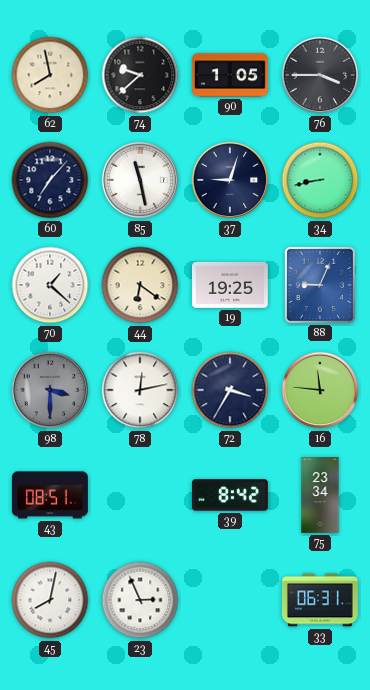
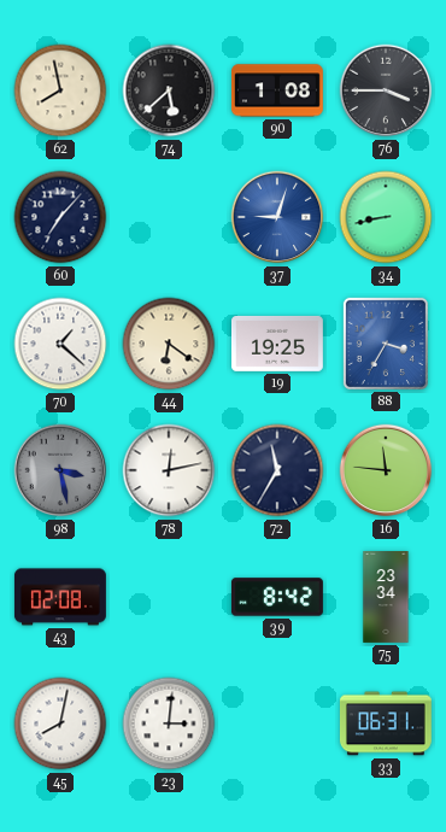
74: 9:38 -> 5:38 (169, 90)
90: 1:05 -> 1:08 (277, 90)
85: 11:28 -> none (140, 180)
37 dial: navy -> blue (277, 217)
88: 9:04 -> 3:35 (386, 344)
98: 3:30 -> 3:28 (60, 470)
72: 3:35 -> 11:35 (277, 470)
43: 08:51 -> 02:08 (60, 597)
23: 2:56 -> 3:01 (169, 723)
